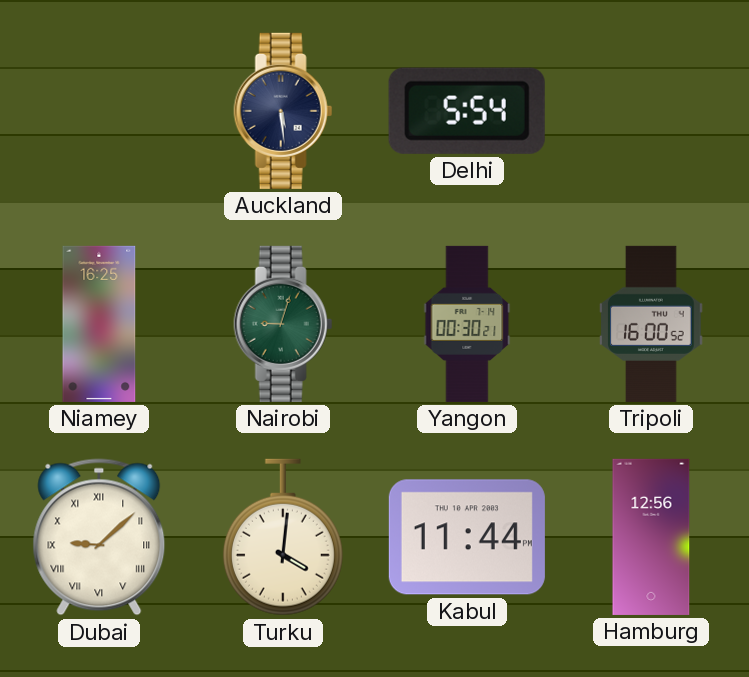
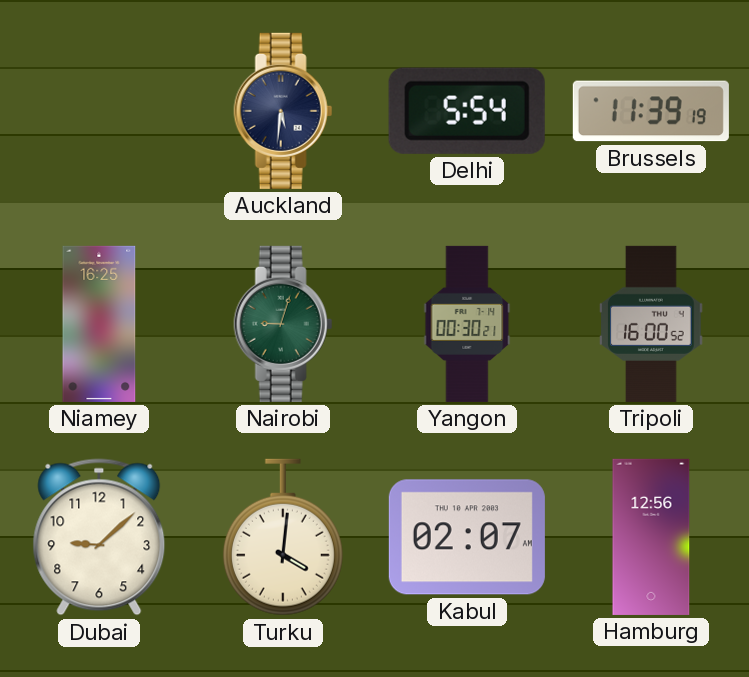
Auckland: 5:29 -> 5:31 (283, 111)
Brussels: none -> 11:39 (651, 111)
Dubai numerals: Roman -> Arabic (99, 537)
Kabul: 11:44 -> 02:07 (467, 537)
